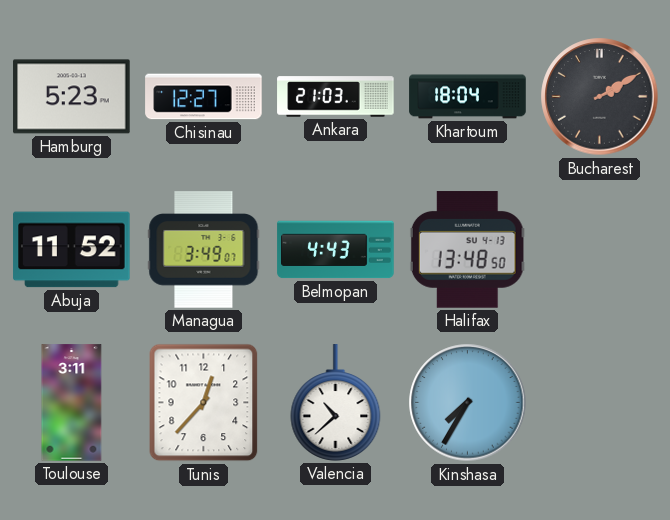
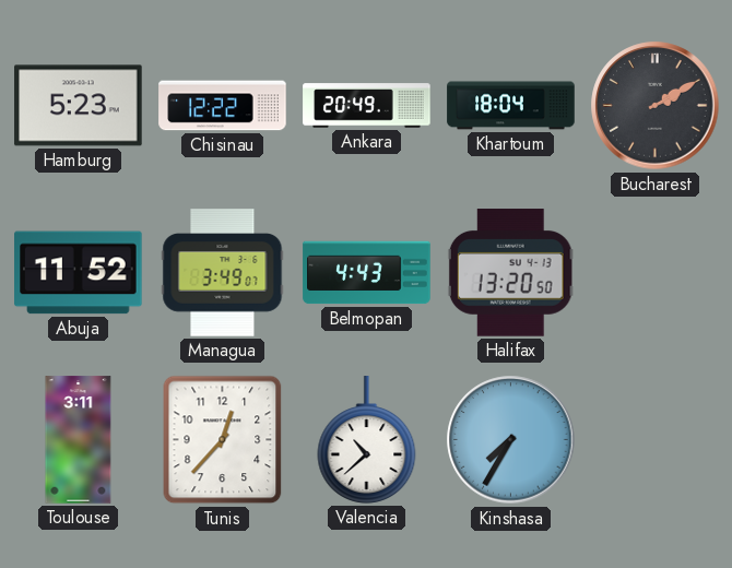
Chisinau: 12:27 -> 12:22 (223, 106)
Ankara: 21:03 -> 20:49 (367, 106)
Halifax: 13:48 -> 13:20 (510, 273)
